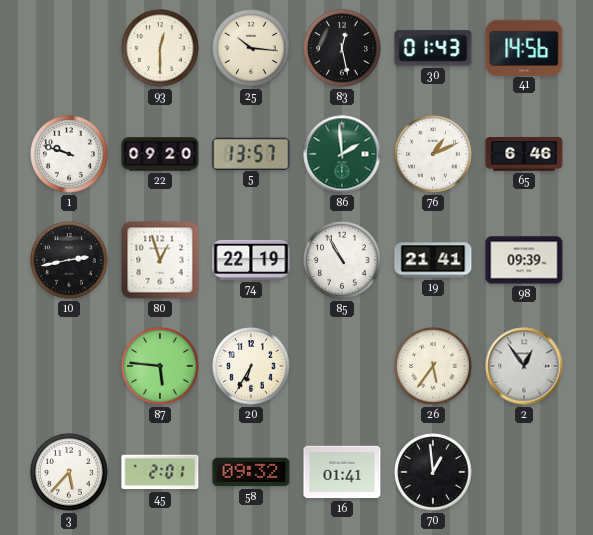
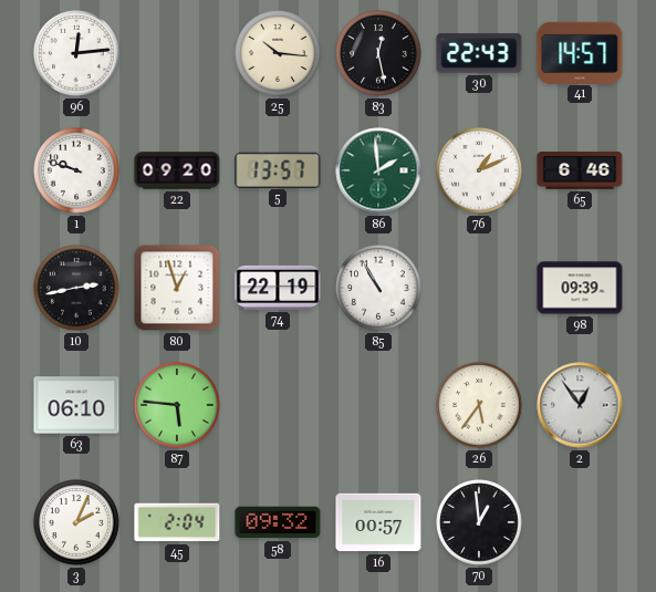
96: none -> 12:14 (76, 53)
93: 12:30 -> none (160, 48)
30: 01:43 -> 22:43 (479, 53)
41: 14:56 -> 14:57 (580, 52)
19: 21:41 -> none (433, 260)
63: none -> 06:10 (76, 405)
20: 6:35 -> none (251, 366)
3: 5:37 -> 2:04 (76, 522)
45: 2:01 -> 2:04 (177, 522)
16: 01:41 -> 00:57 (378, 522)
